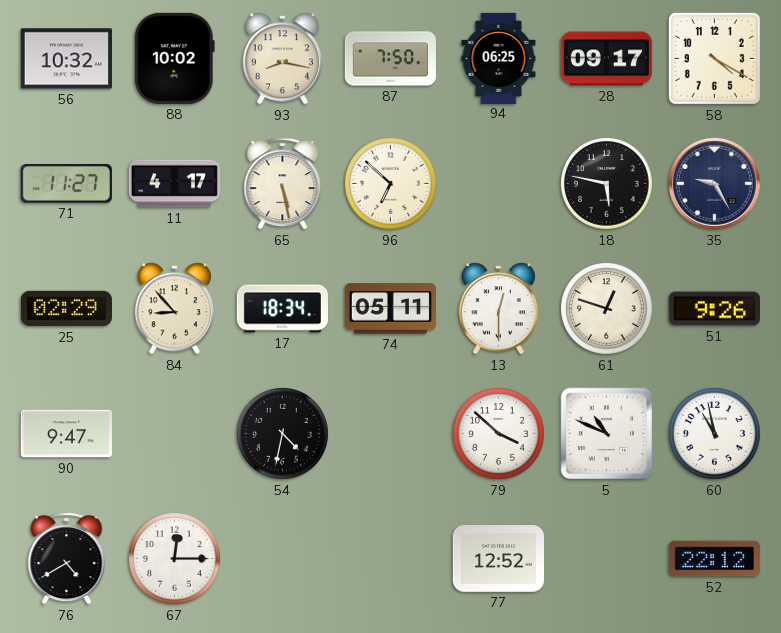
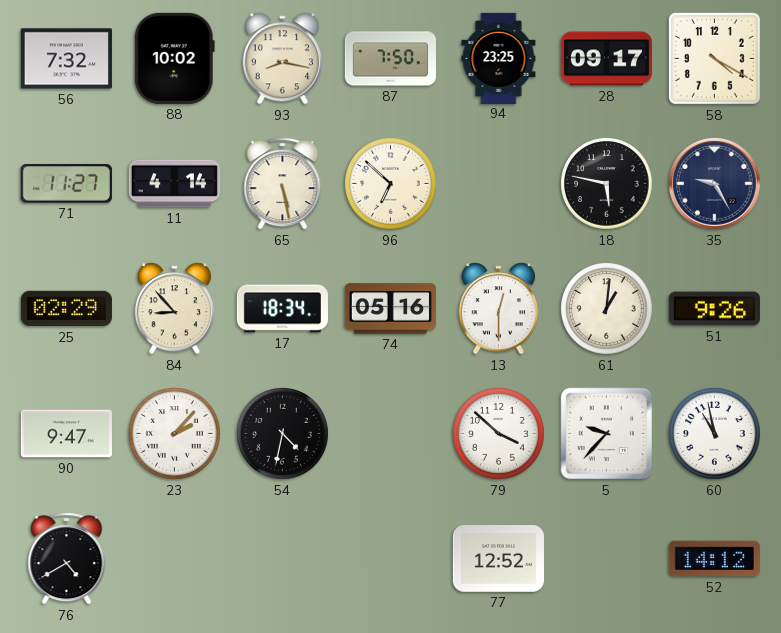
56: 10:32 -> 7:32 (66, 59)
94: 06:25 -> 23:25 (499, 58)
11: 4:17 -> 4:14 (174, 184)
74: 05:11 -> 05:16 (390, 309)
61: 12:48 -> 1:01 (607, 309)
23: none -> 2:07 (175, 434)
5: 10:49 -> 9:37 (607, 434)
67: 12:15 -> none (175, 559)
52: 22:12 -> 14:12 (714, 559)
